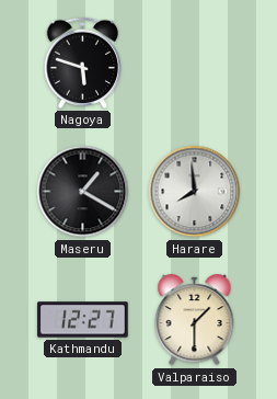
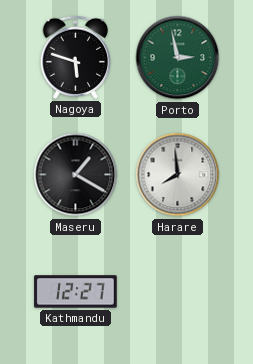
Porto: none -> 2:58 (178, 58)
Valparaiso: 1:30 -> none (195, 320)
